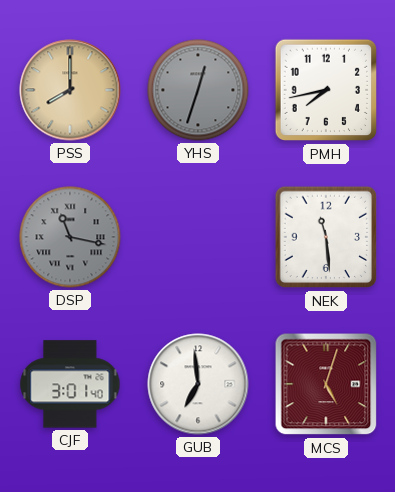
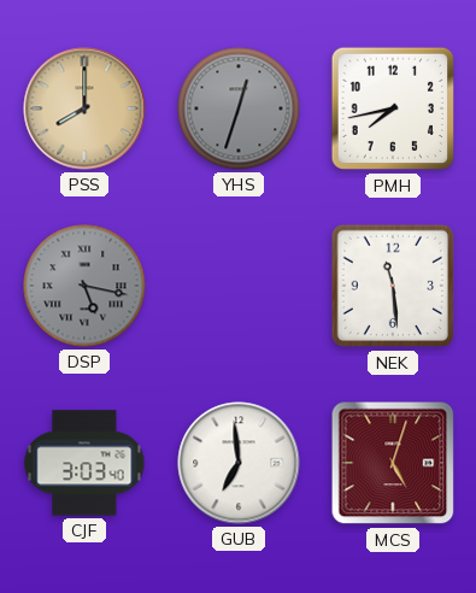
DSP: 11:17 -> 5:17 (84, 286)
CJF: 3:01 -> 3:03 (84, 463)
